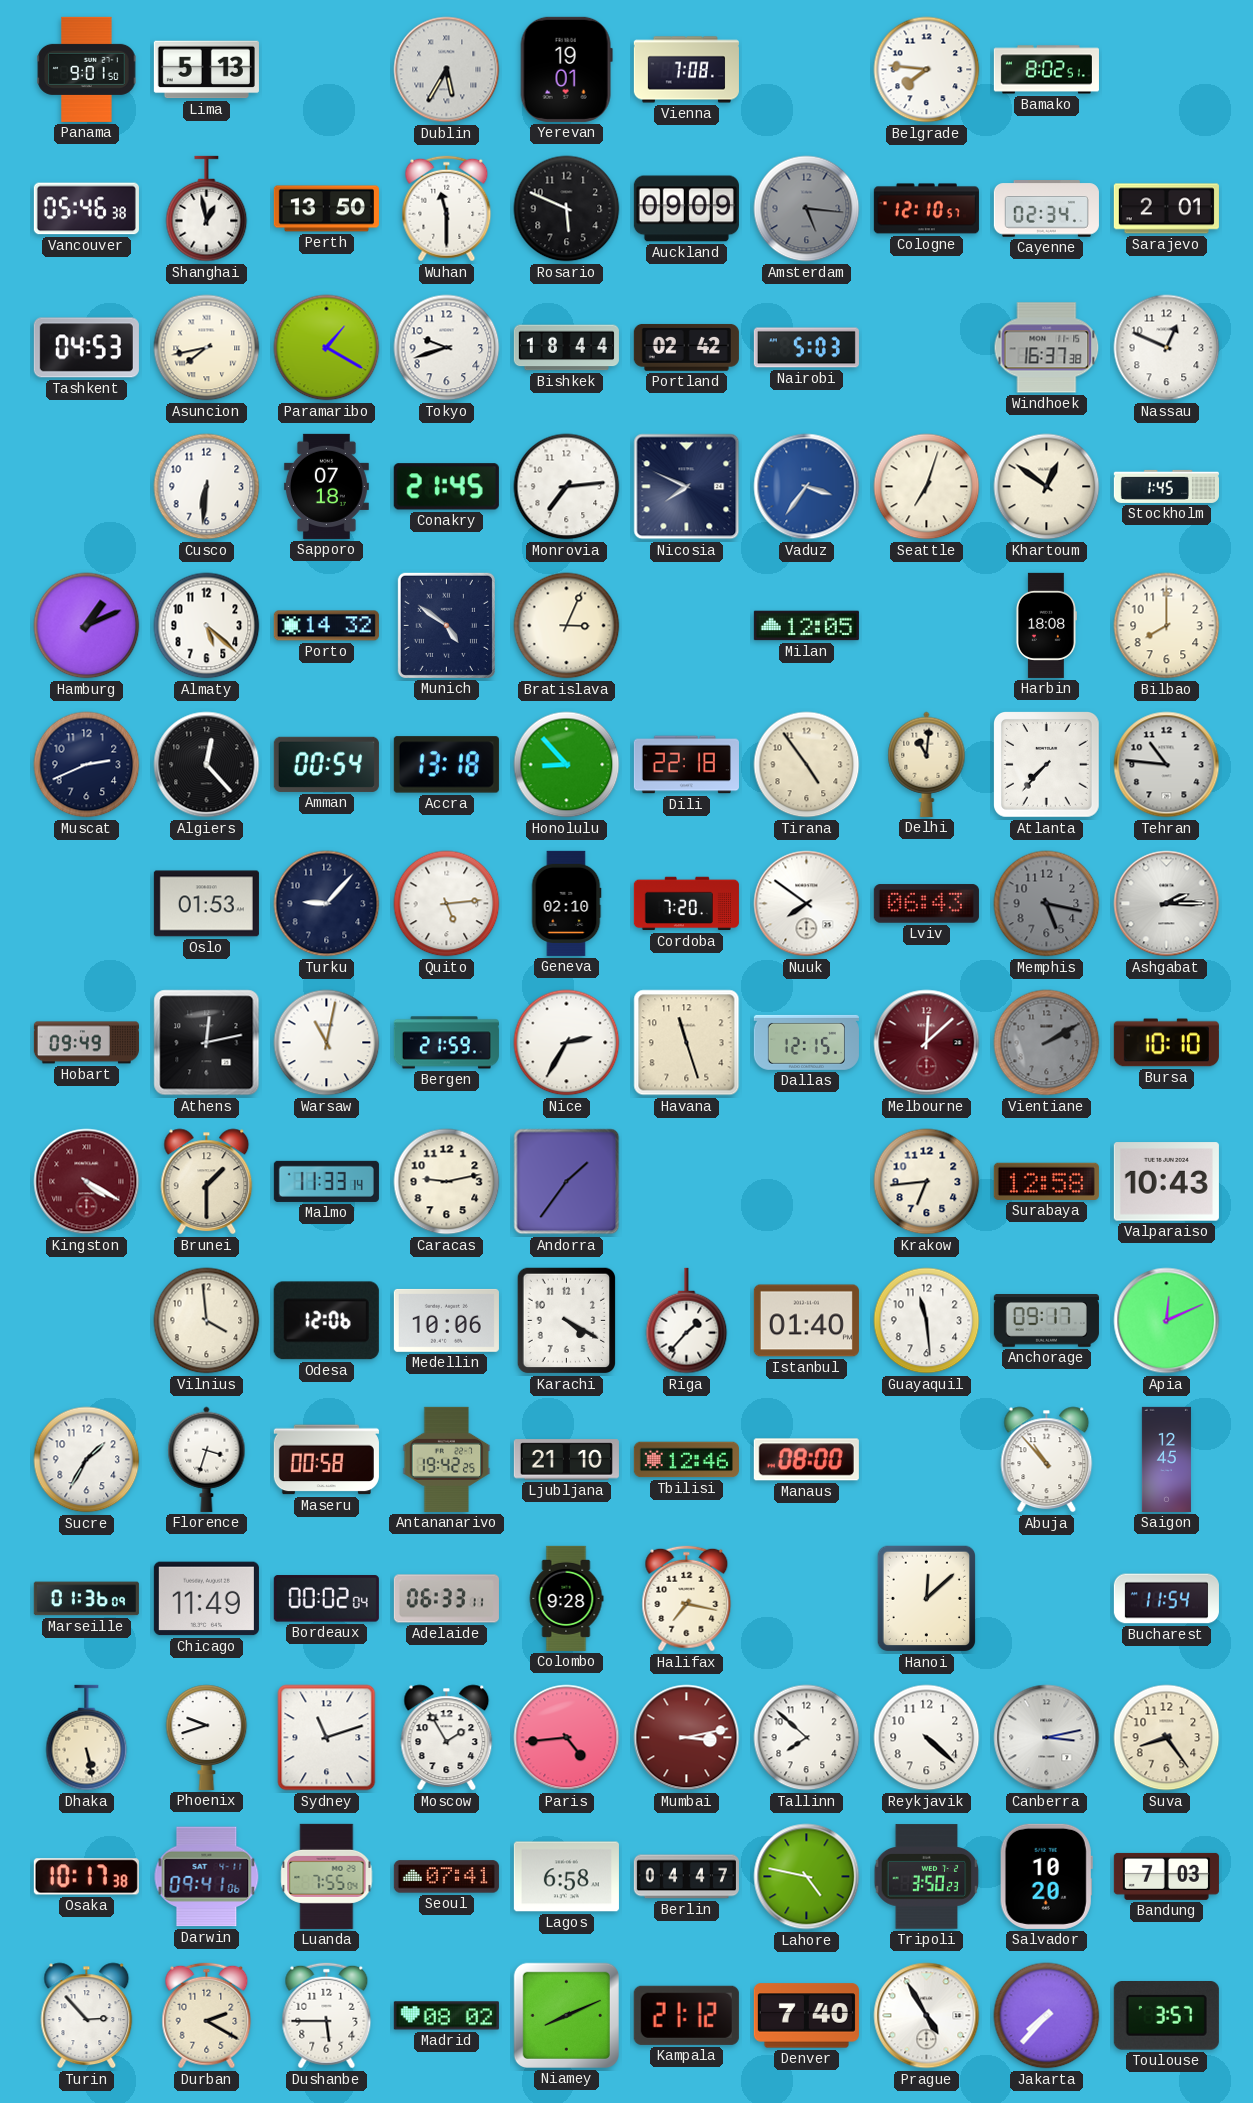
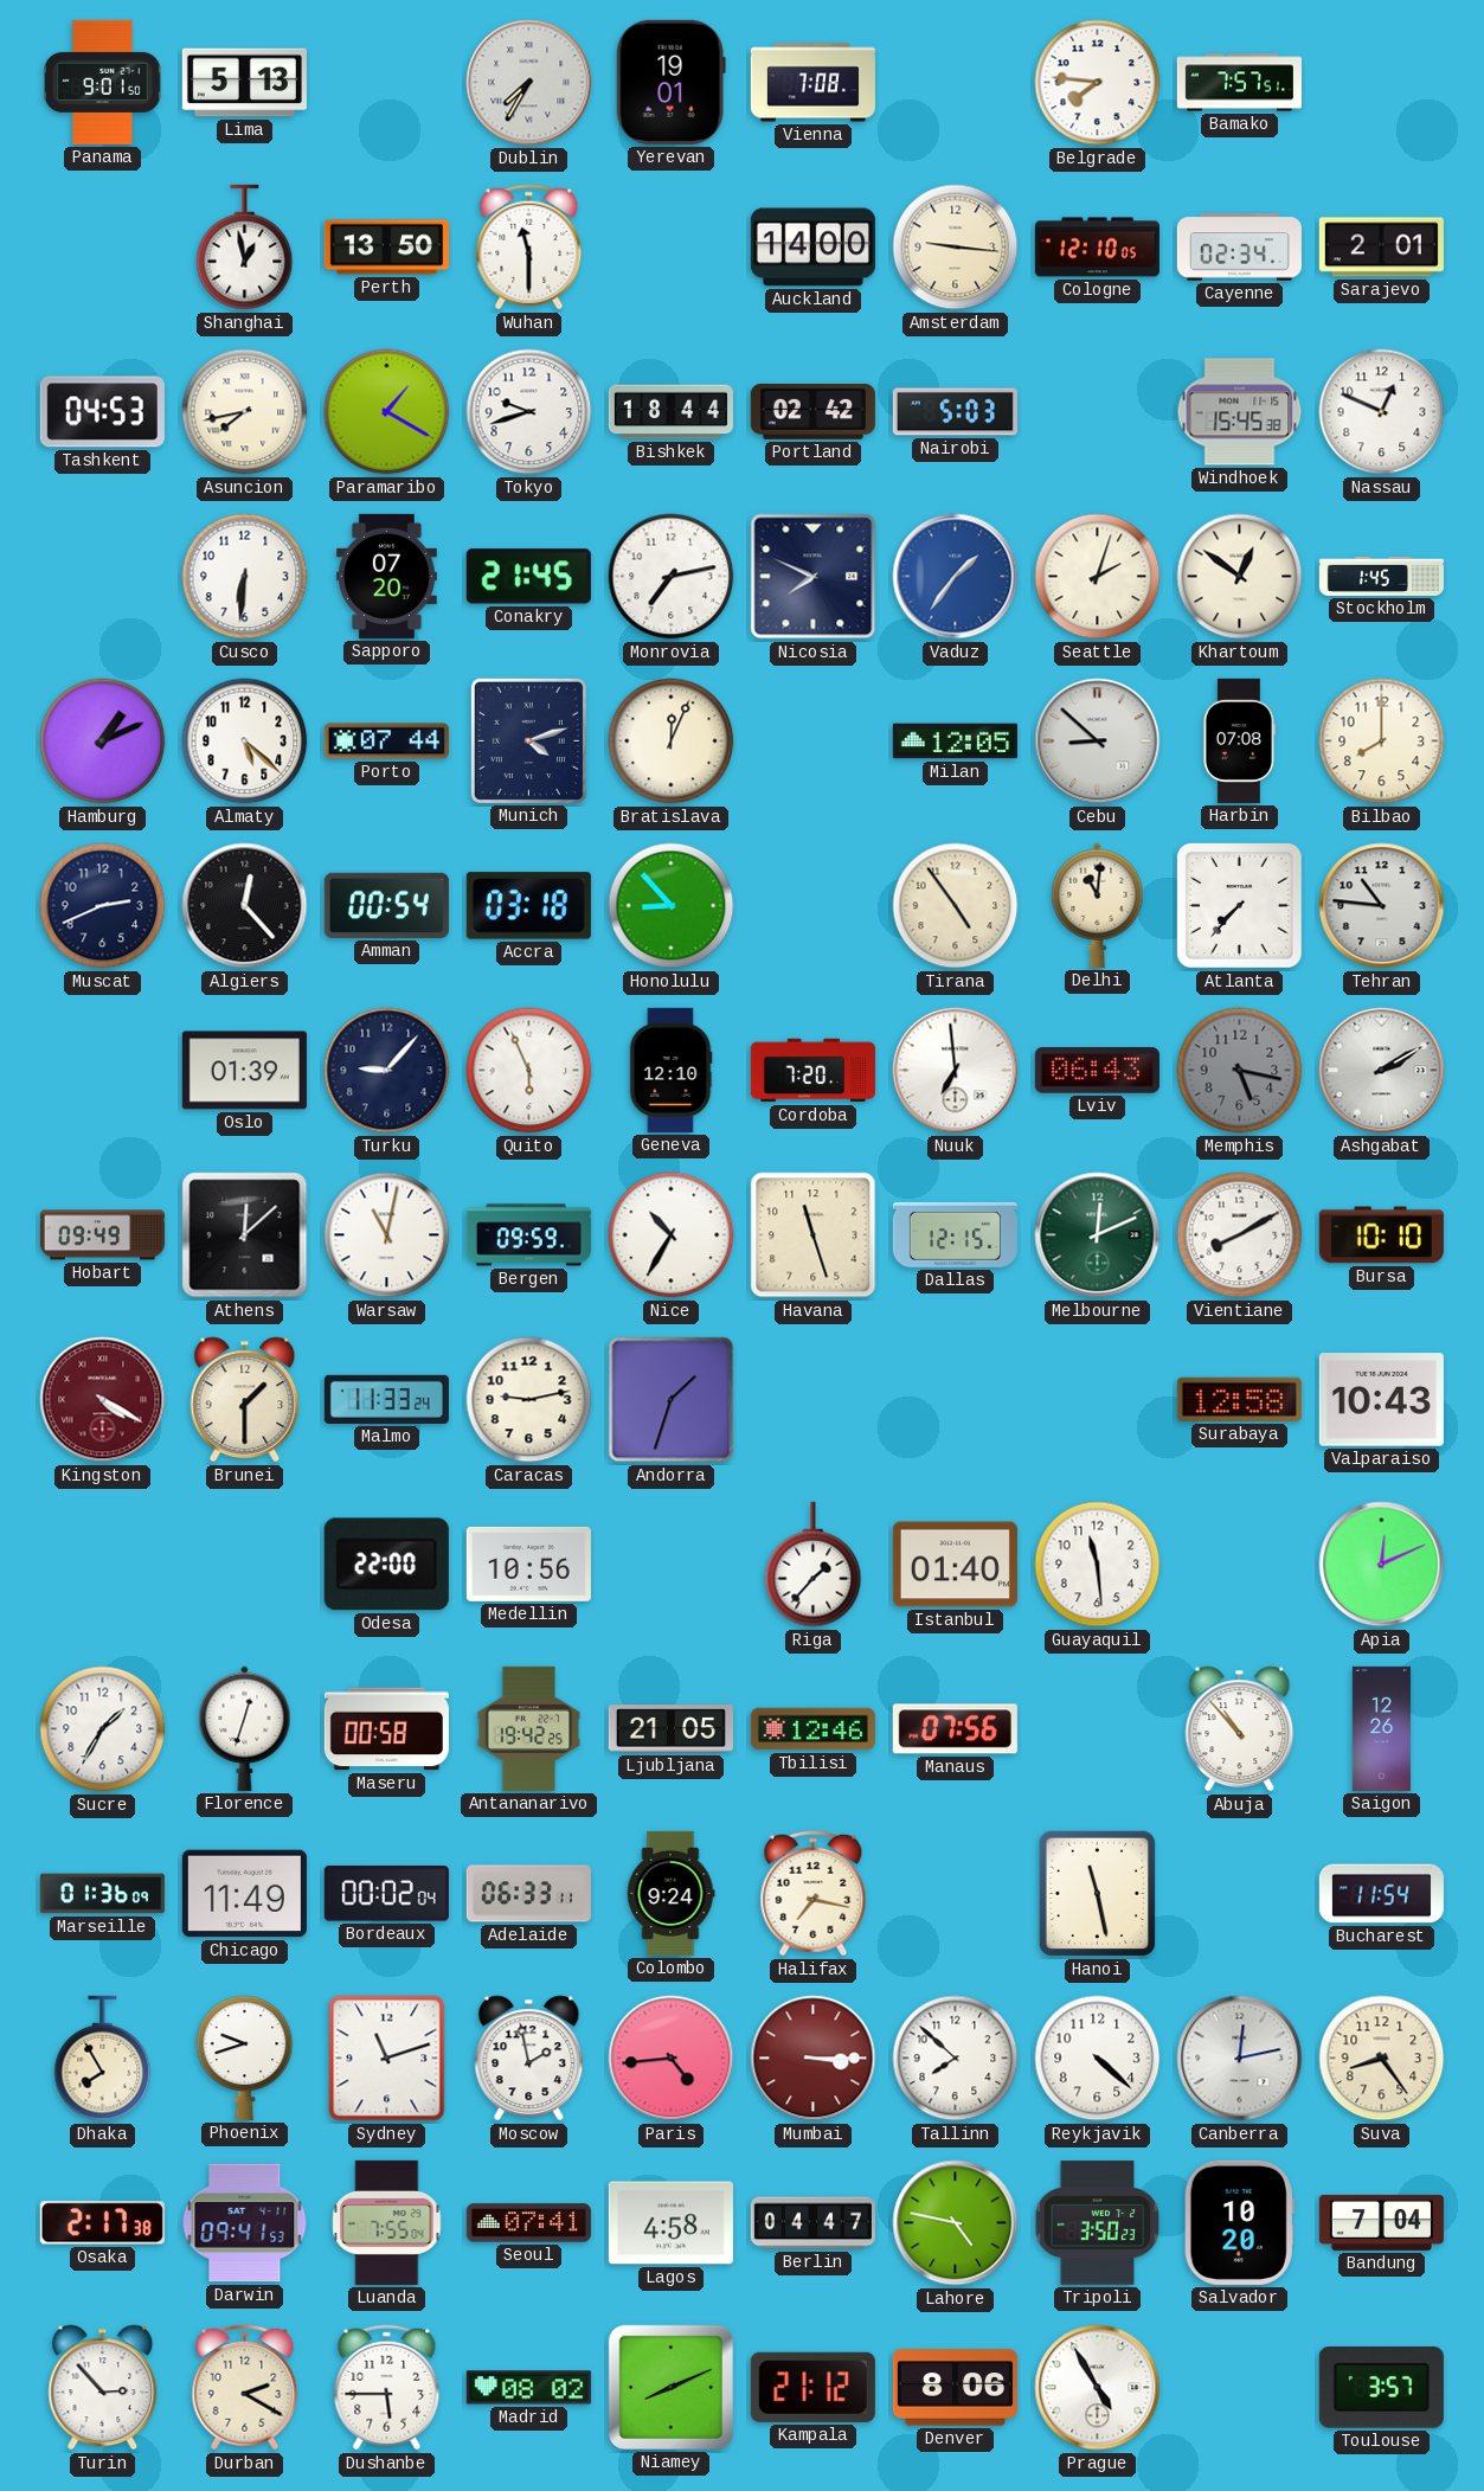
Dublin: 5:35 -> 7:35 (529, 83)
Bamako: 8:02 -> 7:57 (1239, 83)
Vancouver: 05:46 -> none (86, 209)
Rosario: 5:49 -> none (567, 209)
Auckland: 09:09 -> 14:00 (812, 248)
Amsterdam: 5:16 -> 9:16 (956, 248)
Amsterdam dial: grey -> cream (956, 248)
Cologne: 12:10:57 -> 12:10:05 (1097, 248)
Windhoek: 16:37 -> 15:45 (1240, 412)
Sapporo: 07:18 -> 07:20 (386, 576)
Monrovia: 7:14 -> 7:13 (672, 577)
Vaduz: 3:36 -> 1:36 (956, 577)
Seattle: 7:03 -> 2:03 (1098, 577)
Porto: 14:32 -> 07:44 (386, 741)
Munich: 4:51 -> 4:12 (528, 740)
Bratislava: 3:04 -> 12:04 (672, 741)
Cebu: none -> 8:52 (1098, 741)
Harbin: 18:08 -> 07:08 (1239, 740)
Accra: 13:18 -> 03:18 (528, 906)
Dili: 22:18 -> none (686, 765)
Oslo: 01:53 -> 01:39 (244, 1071)
Quito: 5:14 -> 5:56 (529, 1071)
Geneva: 02:10 -> 12:10 (670, 1070)
Nuuk: 7:51 -> 6:59 (956, 1071)
Ashgabat: 2:15 -> 2:10 (1382, 1071)
Athens: 12:13 -> 12:08 (245, 1235)
Bergen: 21:59 -> 09:59 (528, 1235)
Nice: 2:35 -> 10:35 (672, 1235)
Melbourne: 12:08 -> 12:11 (1098, 1235)
Melbourne dial: burgundy -> green (1098, 1235)
Vientiane: 2:10 -> 8:10 (1240, 1235)
Vientiane dial: grey -> white (1240, 1235)
Malmo: 11:33:14 -> 11:33:24 (386, 1399)
Andorra: 1:36 -> 1:33 (672, 1400)
Krakow: 6:44 -> none (927, 1182)
Vilnius: 3:59 -> none (207, 1321)
Odesa: 12:06 -> 22:00 (386, 1565)
Medellin: 10:06 -> 10:56 (528, 1564)
Karachi: 4:20 -> none (566, 1321)
Anchorage: 09:17 -> none (1046, 1321)
Florence: 3:33 -> 12:33 (245, 1728)
Ljubljana: 21:10 -> 21:05 (670, 1729)
Manaus: 08:00 -> 07:56 (955, 1729)
Saigon: 12:45 -> 12:26 (1381, 1728)
Colombo: 9:28 -> 9:24 (670, 1893)
Hanoi: 12:08 -> 11:28 (1097, 1894)
Dhaka: 5:28 -> 7:55 (103, 2059)
Moscow: 1:55 -> 1:58 (529, 2059)
Mumbai: 3:13 -> 3:15 (814, 2059)
Canberra: 3:13 -> 12:13 (1240, 2059)
Osaka: 10:17 -> 2:17 (102, 2223)
Darwin: 09:41:06 -> 09:41:53 (245, 2223)
Lagos: 6:58 -> 4:58 (670, 2223)
Bandung: 7:03 -> 7:04 (1381, 2222)
Denver: 7:40 -> 8:06 (955, 2388)
Jakarta: 7:37 -> none (1047, 2016)
